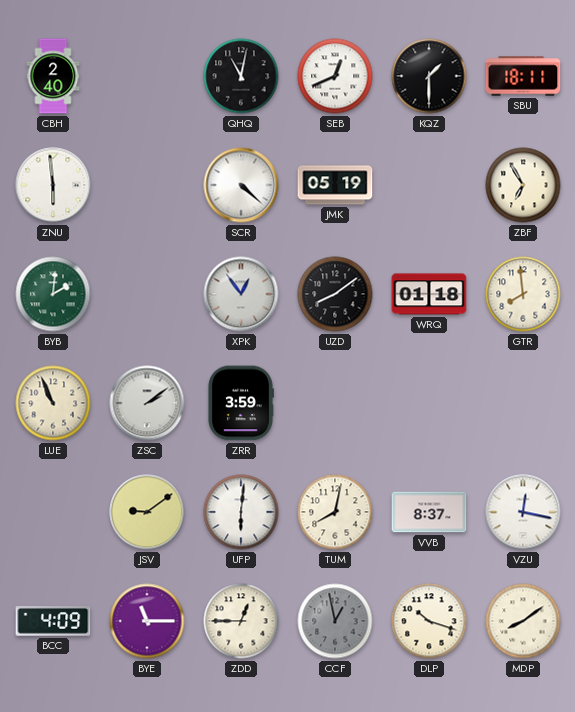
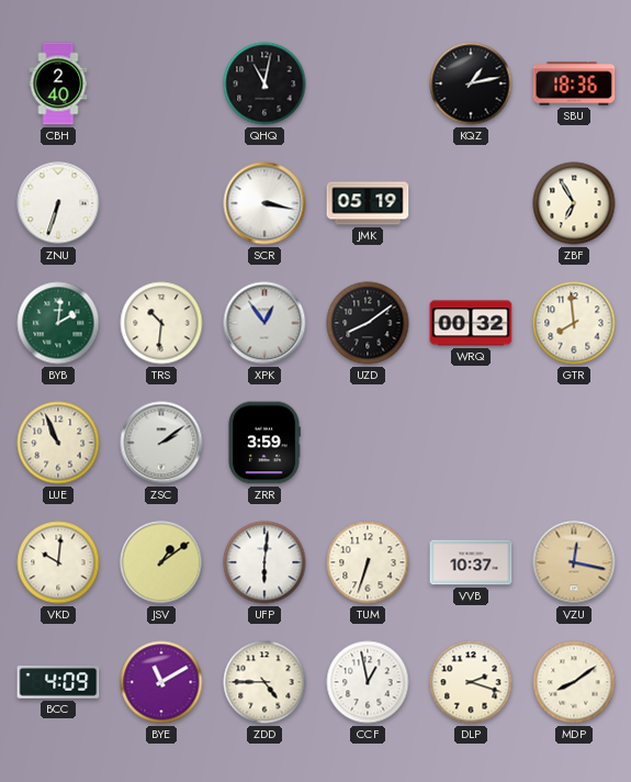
SEB: 12:41 -> none (335, 76)
KQZ: 1:30 -> 1:13 (471, 83)
SBU: 18:11 -> 18:36 (574, 83)
ZNU: 5:59 -> 6:33 (58, 203)
SCR: 4:22 -> 3:17 (264, 203)
TRS: none -> 10:31 (161, 323)
WRQ: 01:18 -> 00:32 (471, 323)
VKD: none -> 10:01 (58, 562)
JSV: 9:09 -> 1:09 (161, 562)
TUM: 8:02 -> 6:33 (368, 562)
VVB: 8:37 -> 10:37 (471, 562)
VZU dial: white -> champagne (574, 562)
BYE: 11:15 -> 11:10 (161, 682)
ZDD: 12:45 -> 4:45 (264, 682)
CCF dial: grey -> white (368, 682)
DLP: 10:18 -> 2:18 (471, 682)
